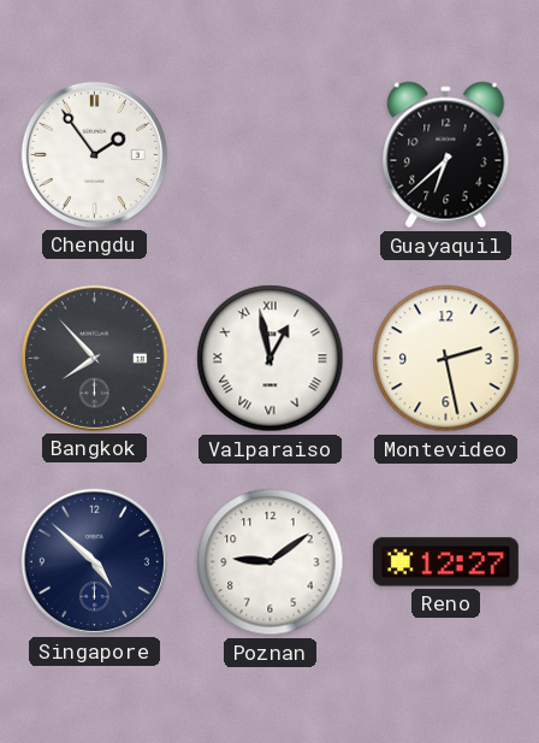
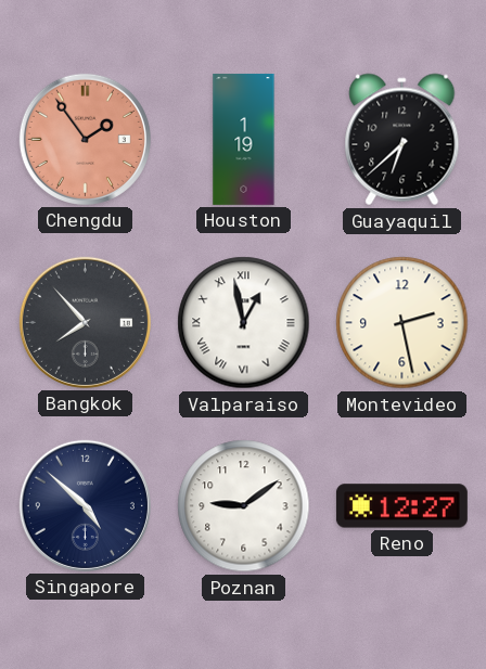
Chengdu dial: white -> salmon (85, 139)
Houston: none -> 1:19 (244, 139)
